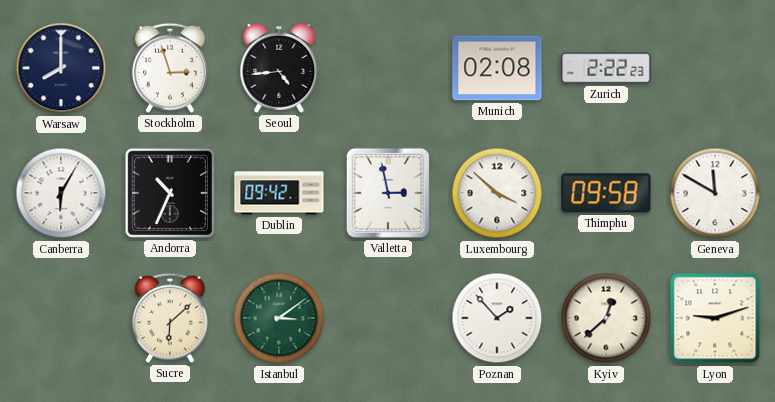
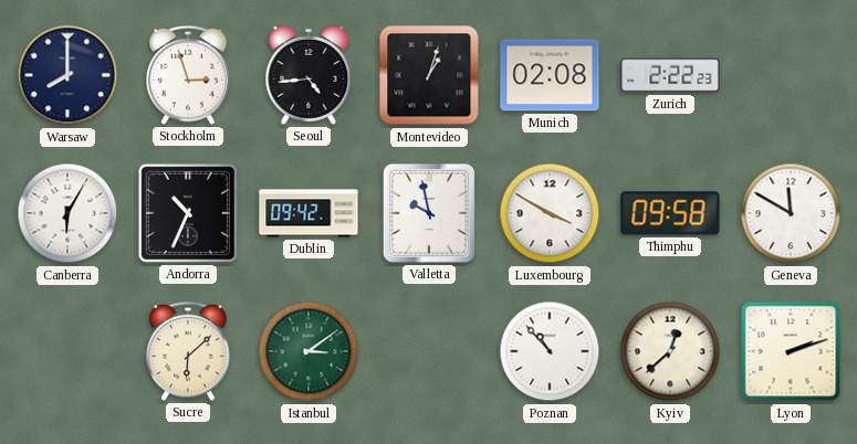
Montevideo: none -> 1:03 (429, 75)
Valletta: 2:58 -> 9:58 (429, 213)
Luxembourg: 3:52 -> 3:50 (550, 213)
Poznan: 1:53 -> 10:53 (550, 351)
Lyon: 9:12 -> 2:12 (791, 351)
